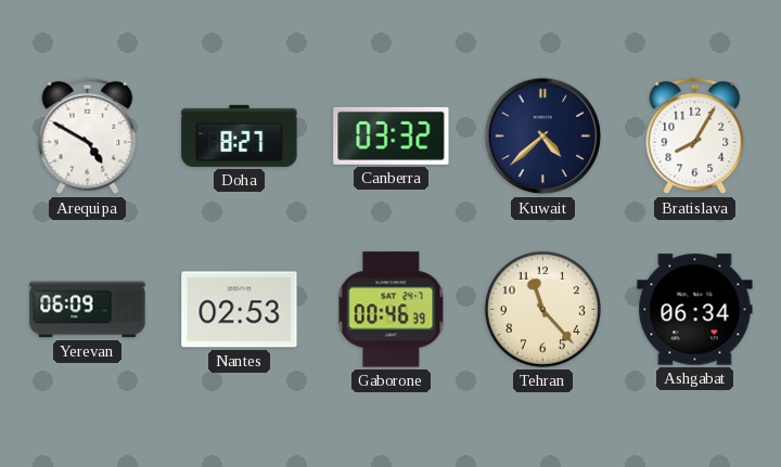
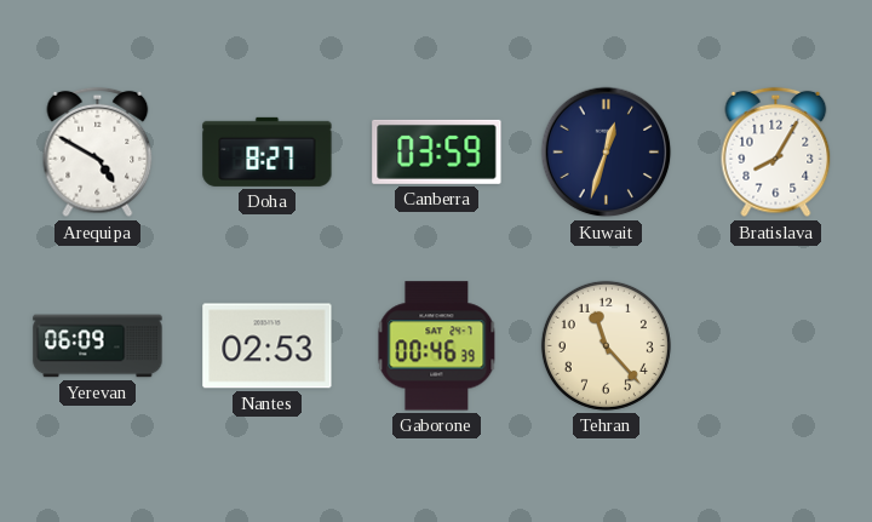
Canberra: 03:32 -> 03:59 (437, 151)
Kuwait: 4:38 -> 12:33 (607, 153)
Ashgabat: 06:34 -> none (695, 310)
